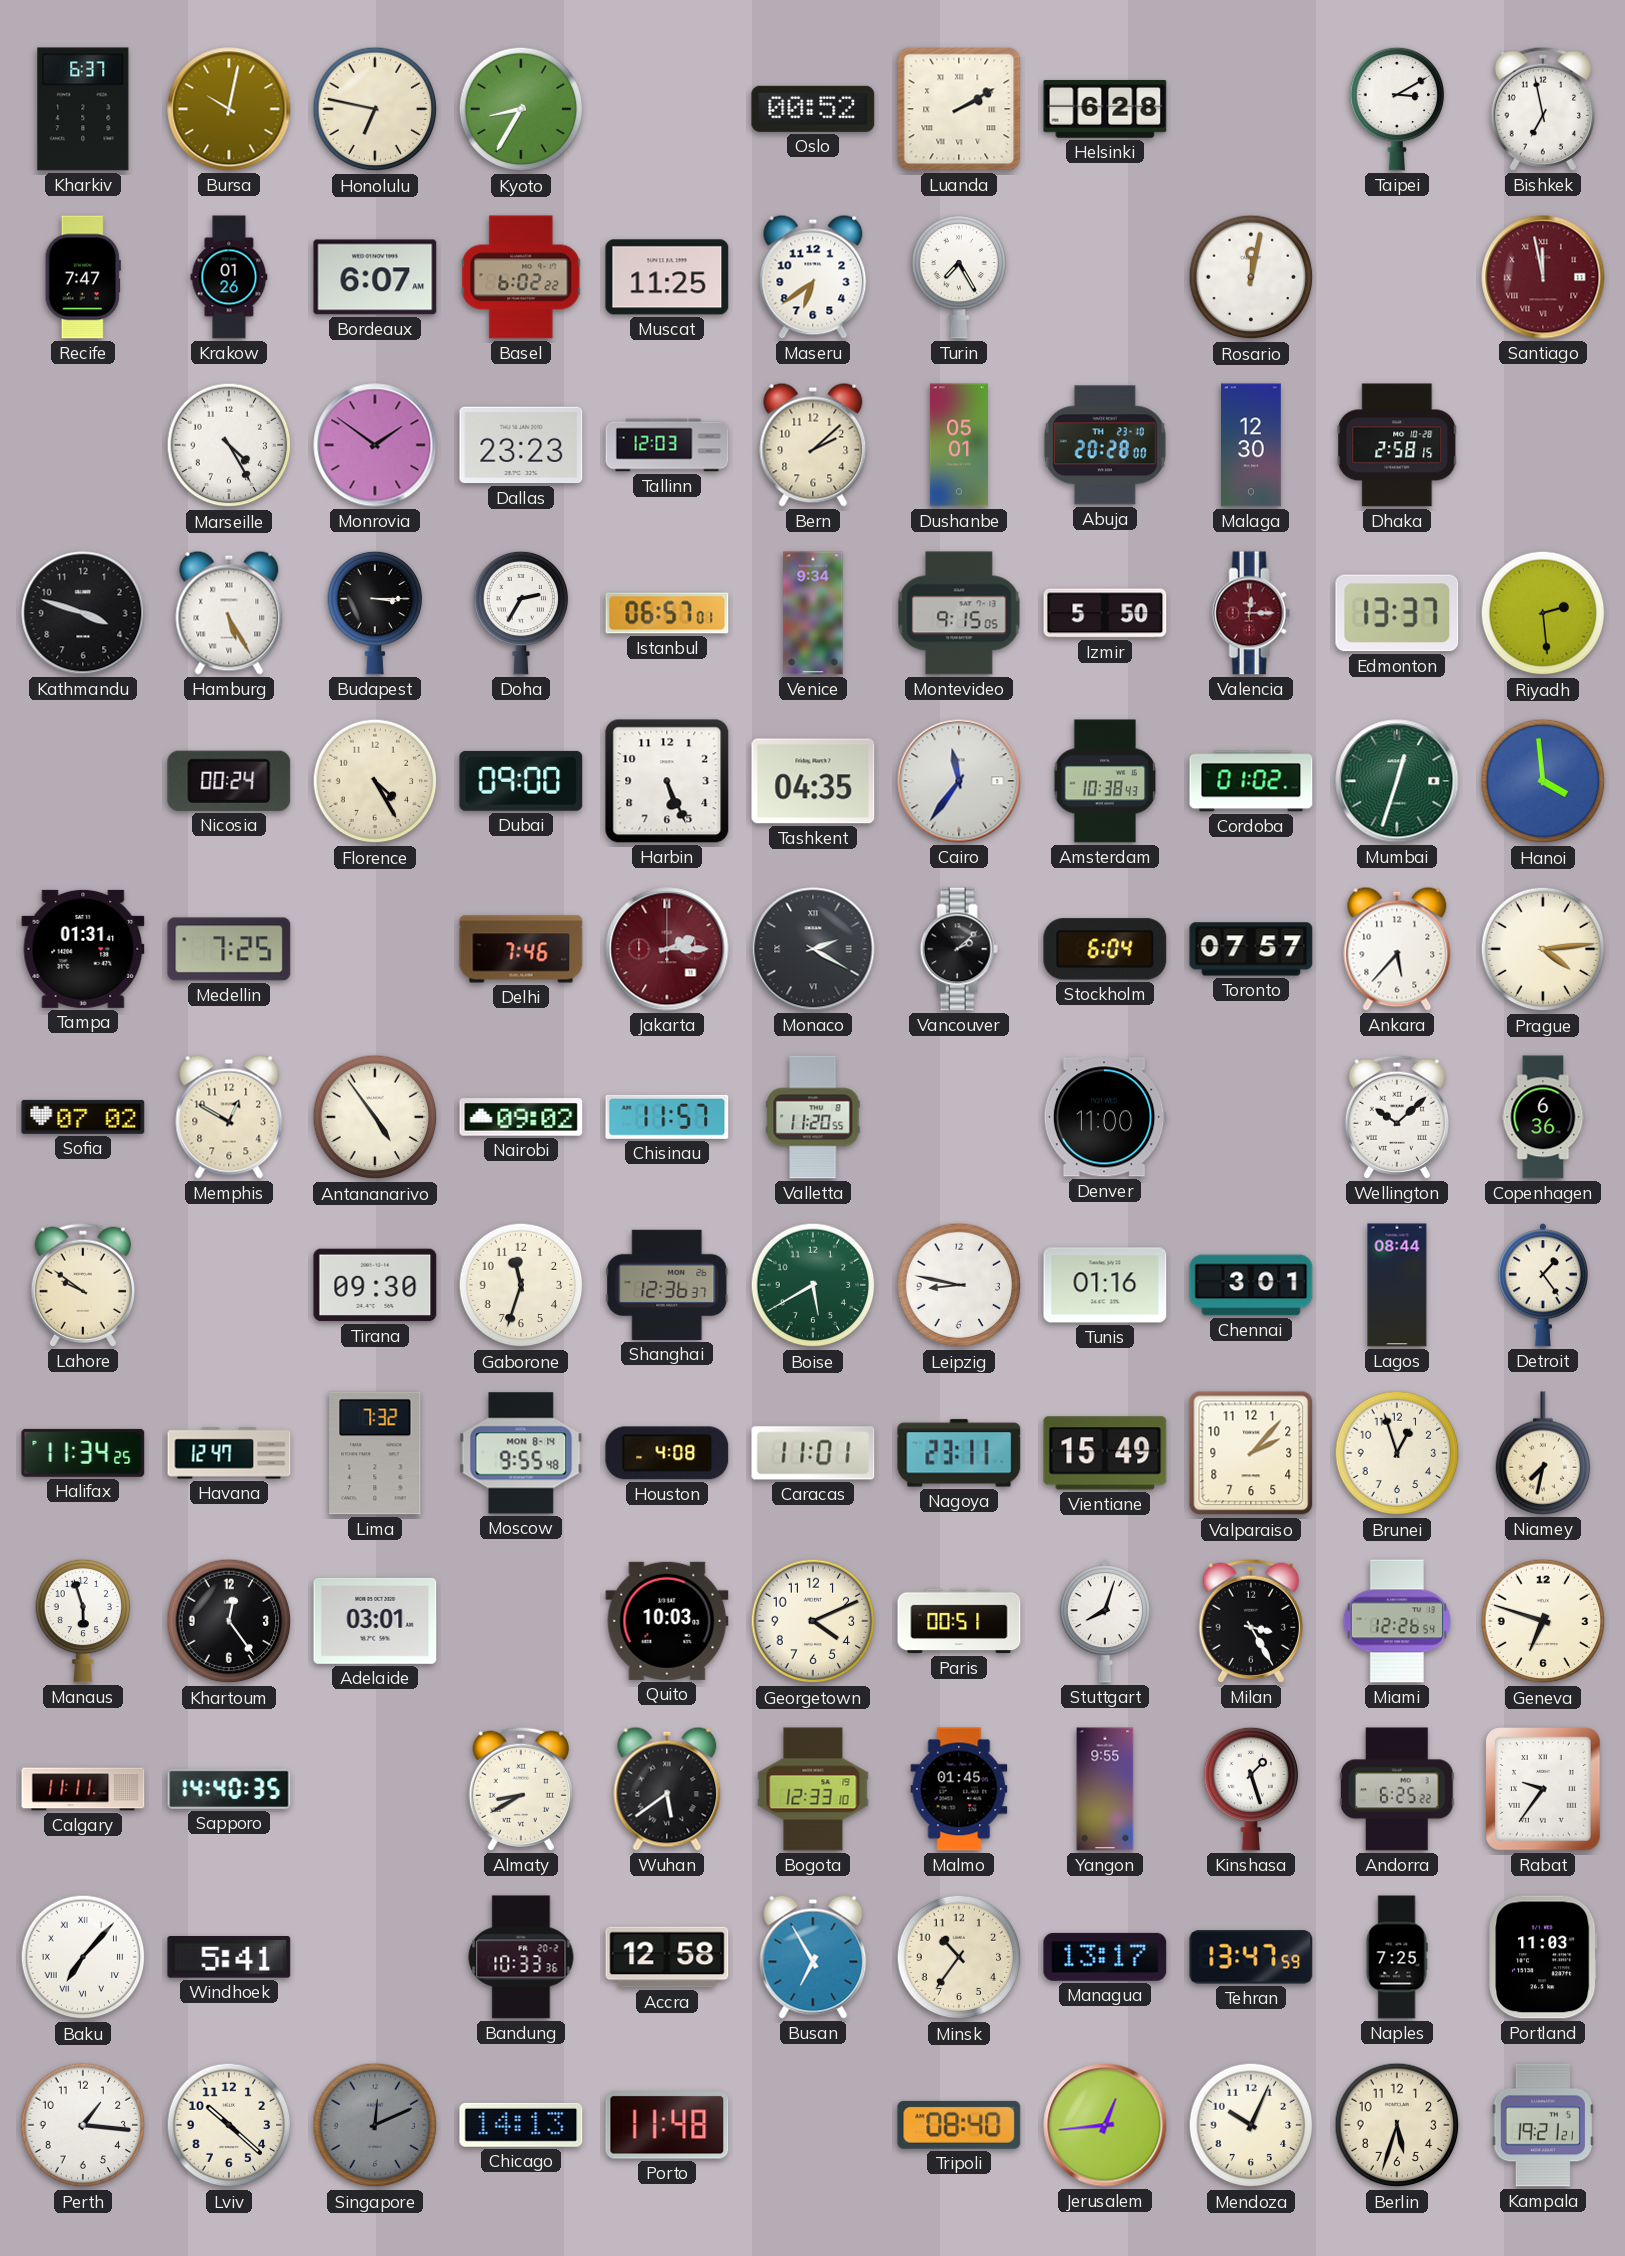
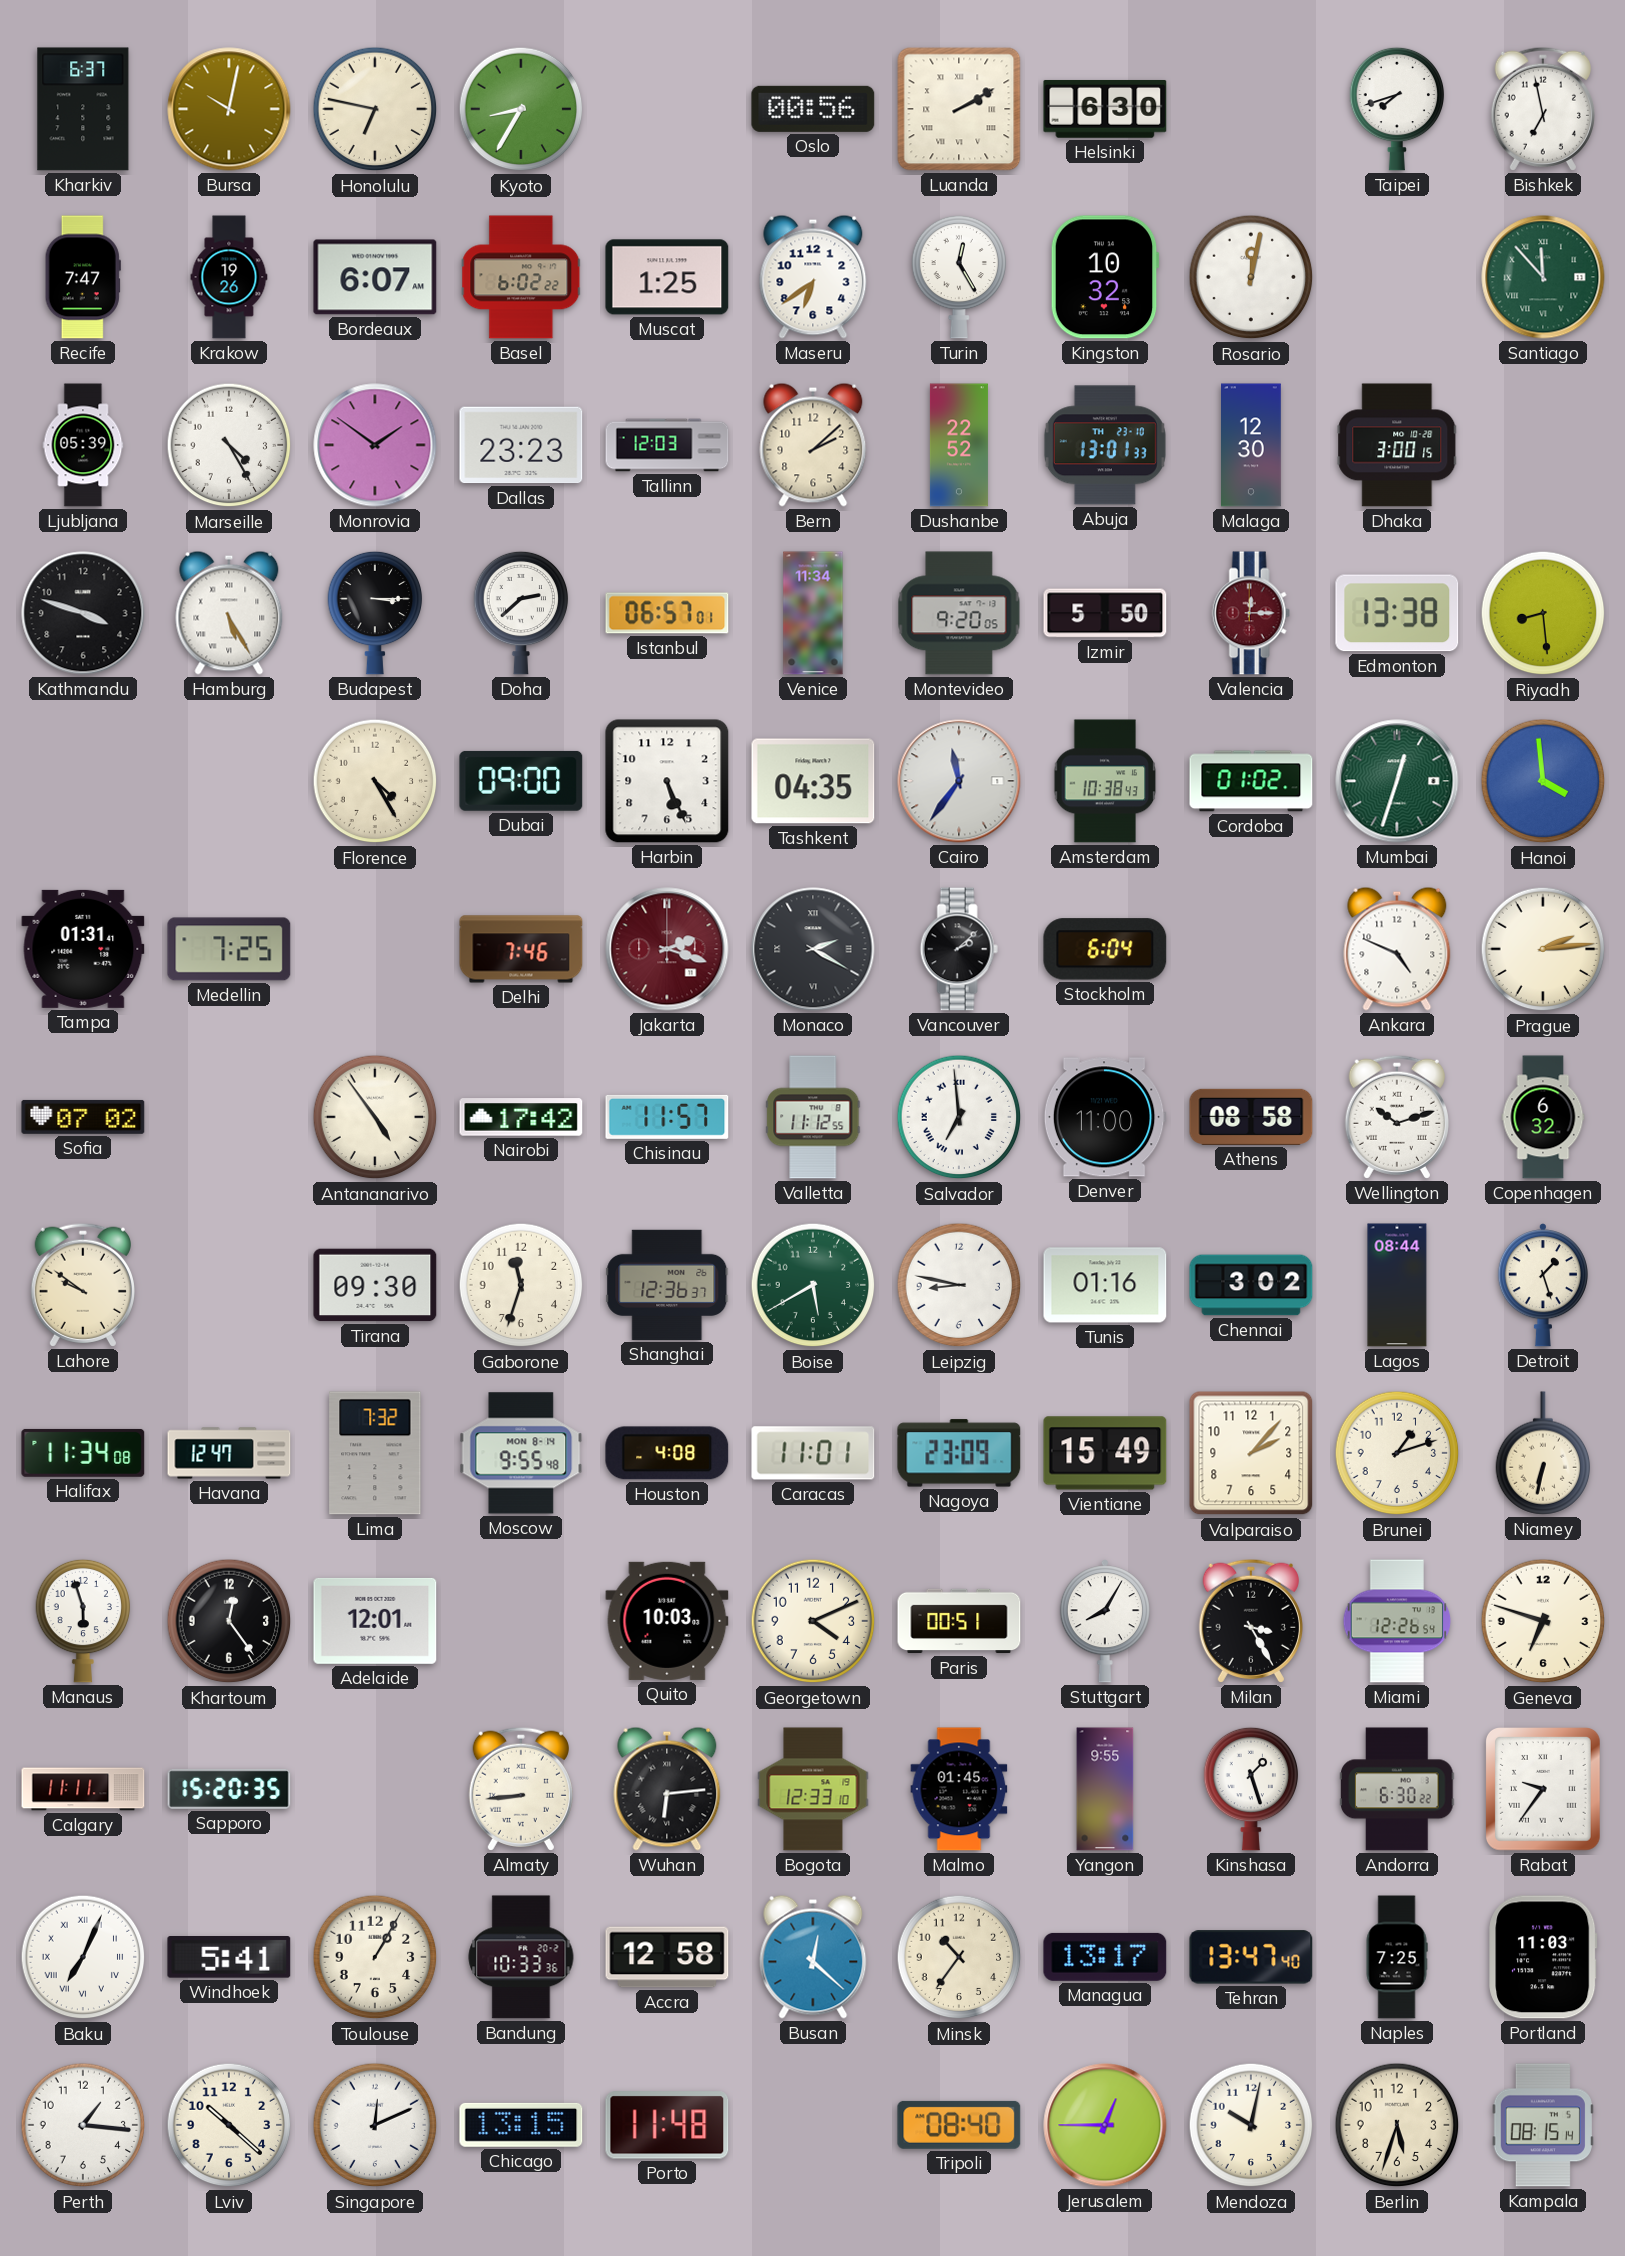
Oslo: 00:52 -> 00:56 (813, 109)
Helsinki: 6:28 -> 6:30 (1105, 109)
Taipei: 3:10 -> 7:42 (1397, 109)
Krakow: 01:26 -> 19:26 (229, 277)
Muscat: 11:25 -> 1:25 (667, 277)
Turin: 7:25 -> 12:25 (959, 277)
Kingston: none -> 10:32 (1105, 277)
Santiago: 11:58 -> 11:53 (1543, 277)
Santiago dial: burgundy -> green (1543, 277)
Ljubljana: none -> 05:39 (83, 445)
Dushanbe: 05:01 -> 22:52 (959, 445)
Abuja: 20:28 -> 13:01 (1105, 445)
Dhaka: 2:58 -> 3:00 (1397, 445)
Doha: 2:35 -> 2:38 (521, 613)
Venice: 9:34 -> 11:34 (813, 613)
Montevideo: 9:15 -> 9:20 (959, 613)
Edmonton: 13:37 -> 13:38 (1397, 613)
Riyadh: 2:29 -> 8:29 (1543, 613)
Nicosia: 00:24 -> none (229, 781)
Jakarta: 2:15 -> 2:18 (667, 949)
Toronto: 07:57 -> none (1251, 949)
Ankara: 5:37 -> 4:49 (1397, 949)
Prague: 4:14 -> 2:14 (1543, 949)
Memphis: 12:50 -> none (229, 1117)
Nairobi: 09:02 -> 17:42 (521, 1117)
Valletta: 11:20 -> 11:12 (813, 1117)
Salvador: none -> 6:59 (959, 1117)
Athens: none -> 08:58 (1251, 1117)
Wellington: 10:08 -> 10:12 (1397, 1117)
Copenhagen: 6:36 -> 6:32 (1543, 1117)
Chennai: 3:01 -> 3:02 (1251, 1285)
Detroit: 1:24 -> 1:27 (1543, 1285)
Halifax: 11:34:25 -> 11:34:08 (83, 1453)
Nagoya: 23:11 -> 23:09 (959, 1453)
Brunei: 12:57 -> 1:12 (1397, 1453)
Niamey: 7:32 -> 6:32 (1543, 1453)
Adelaide: 03:01 -> 12:01 (375, 1621)
Stuttgart: 8:03 -> 8:05 (1105, 1621)
Sapporo: 14:40 -> 15:20 (229, 1789)
Almaty: 8:40 -> 8:44 (521, 1789)
Wuhan: 5:39 -> 6:14 (667, 1789)
Andorra: 6:25 -> 6:30 (1398, 1789)
Baku: 7:07 -> 7:04 (83, 1957)
Toulouse: none -> 1:05 (375, 1957)
Busan: 6:55 -> 12:22 (813, 1957)
Tehran: 13:47:59 -> 13:47:40 (1251, 1957)
Singapore dial: grey -> white (375, 2125)
Chicago: 14:13 -> 13:15 (521, 2125)
Jerusalem: 12:44 -> 12:45 (1105, 2125)
Mendoza: 10:04 -> 10:02 (1251, 2125)
Kampala: 19:21 -> 08:15 (1543, 2125)
